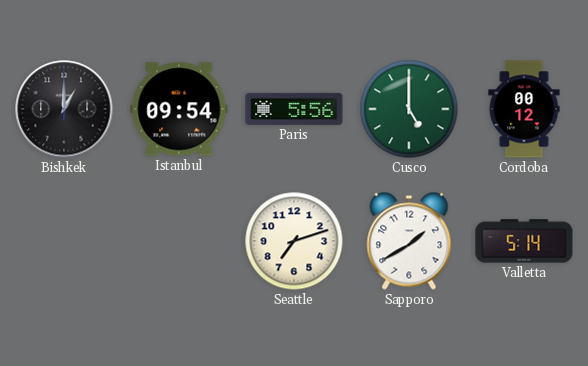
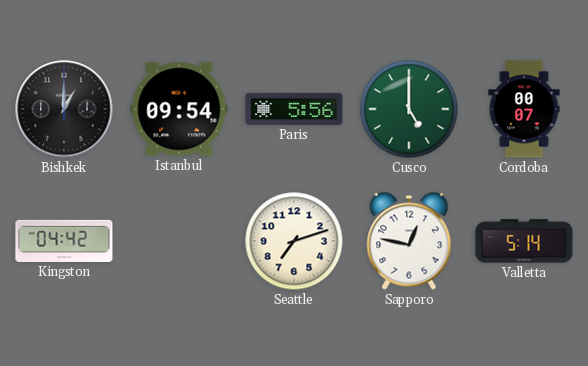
Cordoba: 00:12 -> 00:07 (524, 109)
Kingston: none -> 04:42 (64, 241)
Sapporo: 1:40 -> 12:47 (409, 241)
